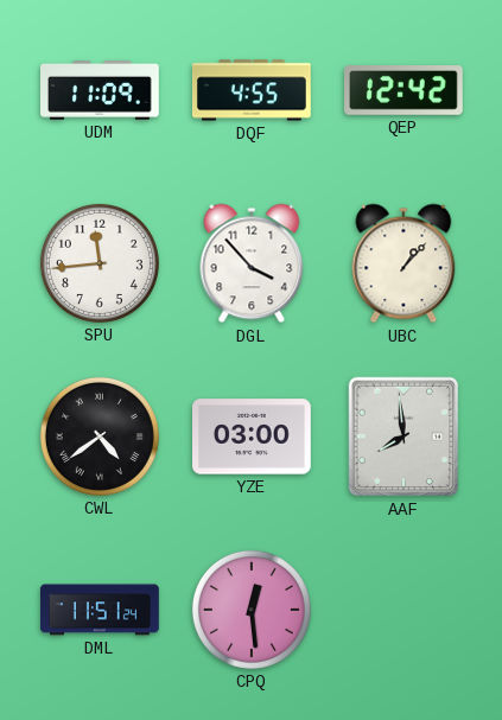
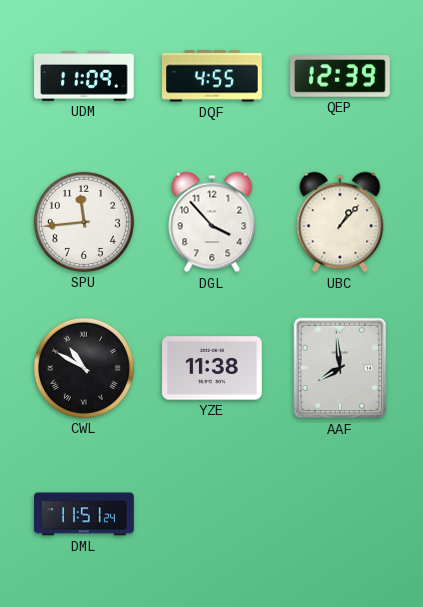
QEP: 12:42 -> 12:39 (341, 76)
CWL: 4:39 -> 10:50 (84, 368)
YZE: 03:00 -> 11:38 (213, 368)
CPQ: 12:29 -> none (252, 610)
